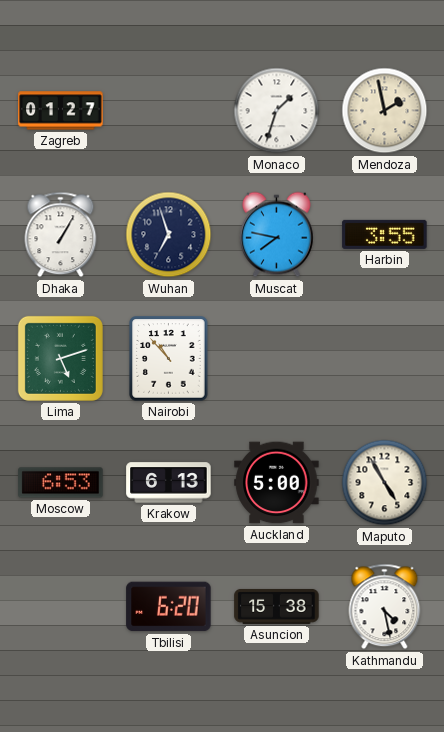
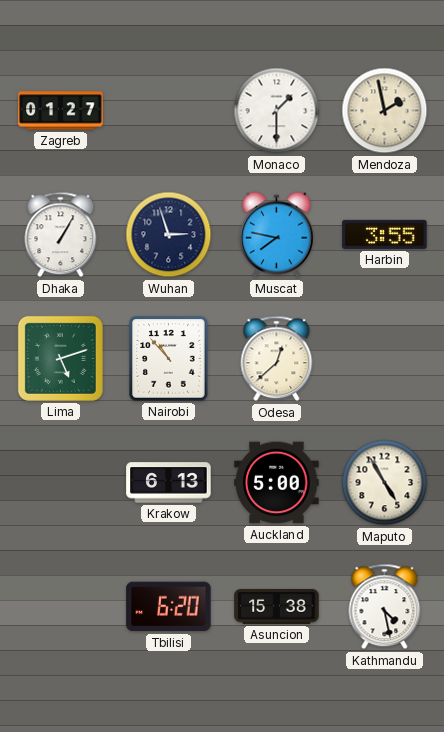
Monaco: 1:33 -> 1:30 (277, 111)
Wuhan: 6:57 -> 2:57 (169, 235)
Odesa: none -> 12:38 (277, 359)
Moscow: 6:53 -> none (61, 483)
